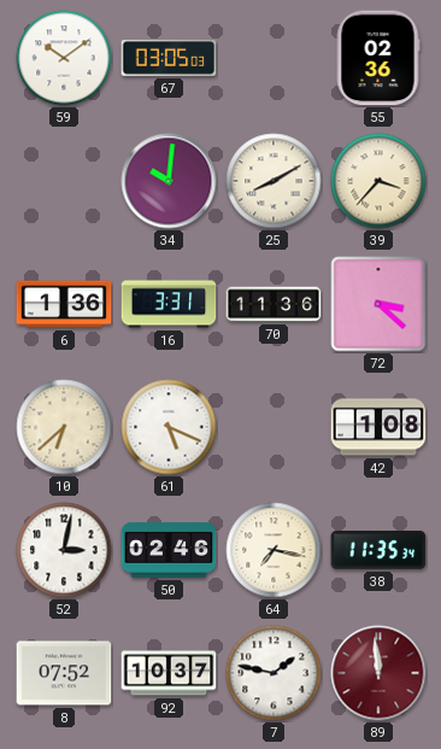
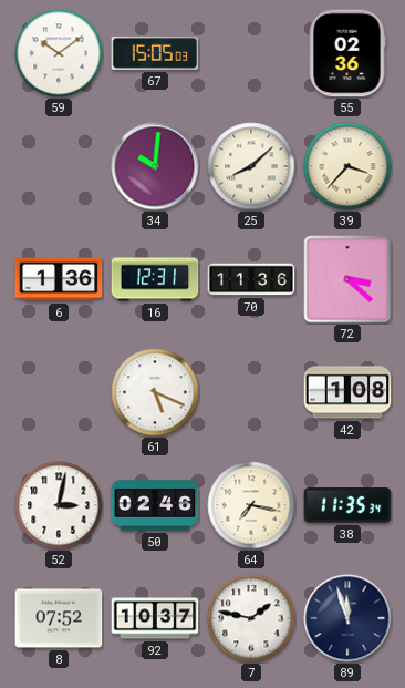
67: 03:05 -> 15:05 (155, 53)
25: 8:10 -> 8:08 (251, 166)
16: 3:31 -> 12:31 (155, 279)
10: 6:38 -> none (64, 427)
89: 11:59 -> 11:57 (347, 618)
89 dial: burgundy -> navy (347, 618)
